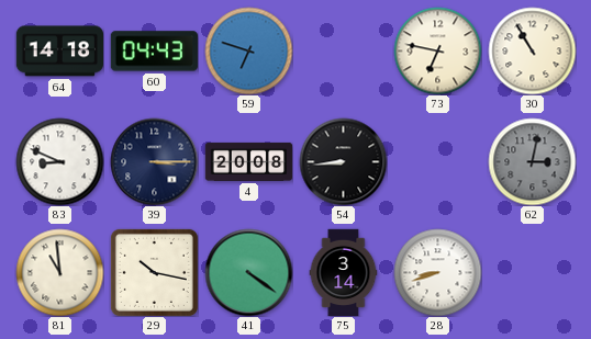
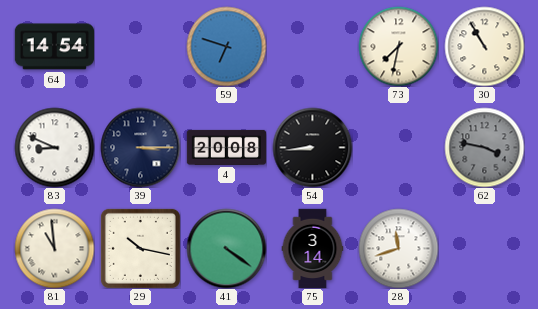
64: 14:18 -> 14:54 (54, 47)
60: 04:43 -> none (154, 52)
73: 6:47 -> 7:32 (398, 46)
62: 3:02 -> 3:47 (484, 147)
28: 8:42 -> 11:42 (398, 248)
